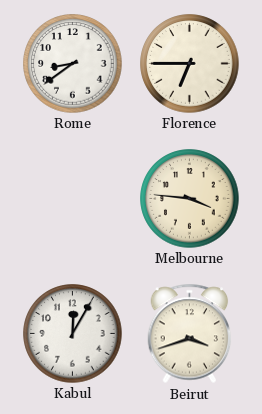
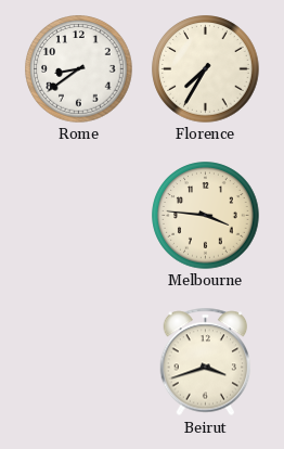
Florence: 6:45 -> 7:35 (206, 69)
Kabul: 12:05 -> none (73, 334)
